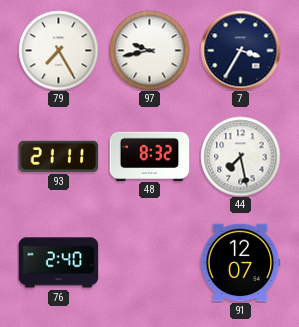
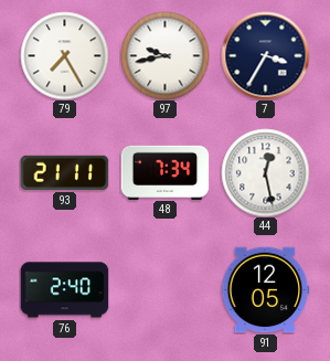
48: 8:32 -> 7:34 (164, 172)
44: 7:28 -> 12:28 (265, 172)
91: 12:07 -> 12:05 (265, 290)
